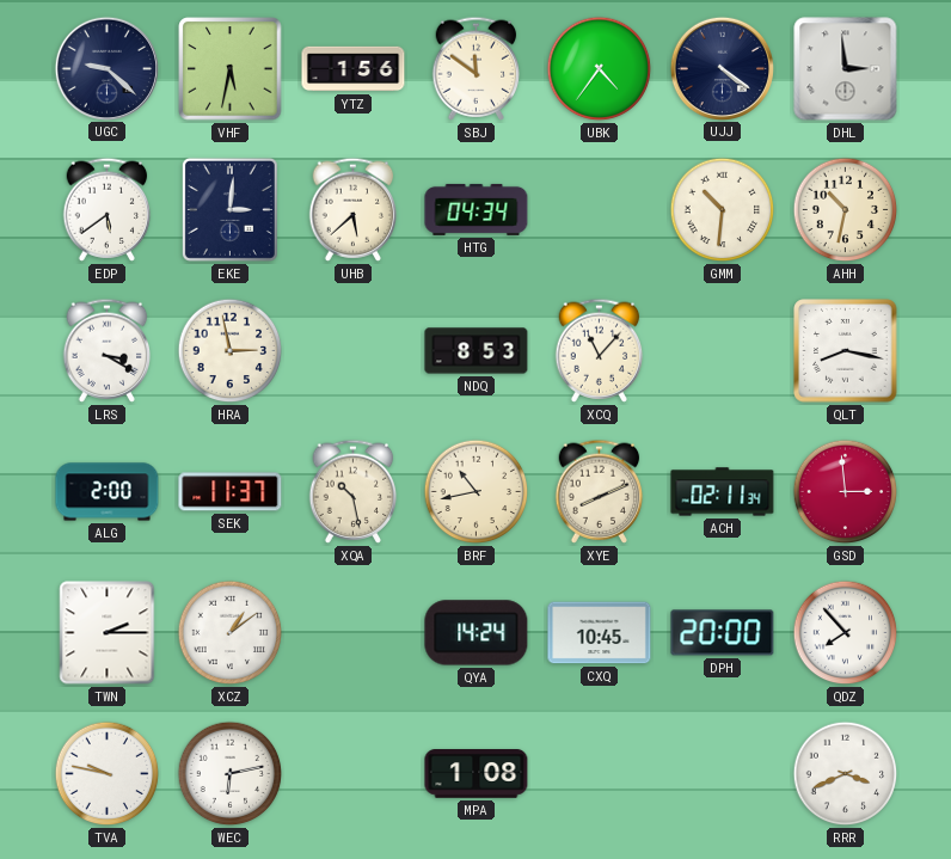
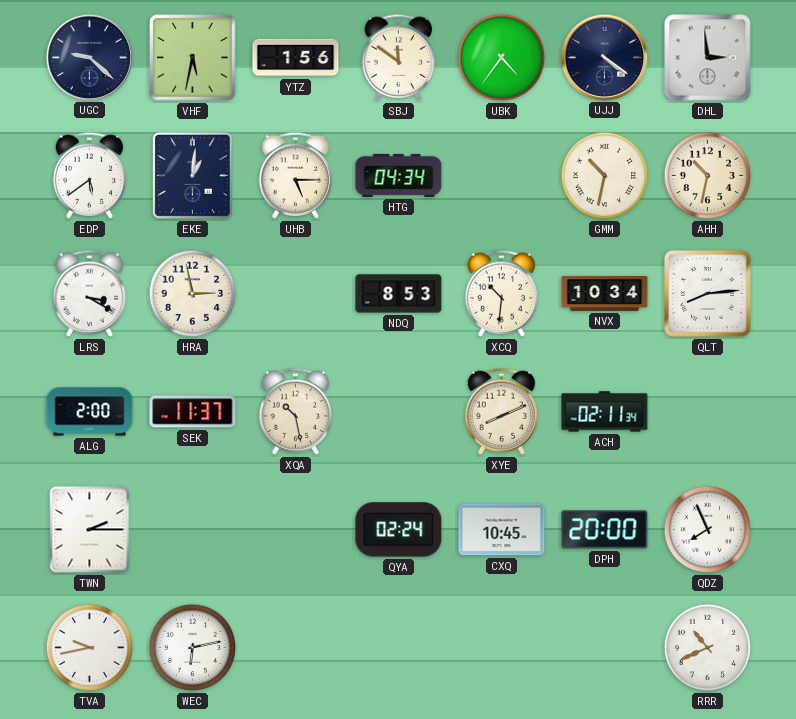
EKE: 3:01 -> 1:01 (192, 175)
UHB: 5:38 -> 5:15 (296, 175)
GMM: 10:31 -> 10:32 (605, 176)
XCQ: 11:07 -> 10:31 (502, 293)
NVX: none -> 10:34 (605, 293)
QLT: 8:17 -> 8:14 (708, 294)
BRF: 10:43 -> none (477, 492)
GSD: 2:59 -> none (846, 492)
XCZ: 1:09 -> none (231, 633)
QYA: 14:24 -> 02:24 (399, 530)
QDZ: 7:53 -> 7:56 (708, 530)
TVA: 9:47 -> 9:43 (90, 648)
MPA: 1:08 -> none (477, 774)
RRR: 3:41 -> 10:41 (708, 648)
